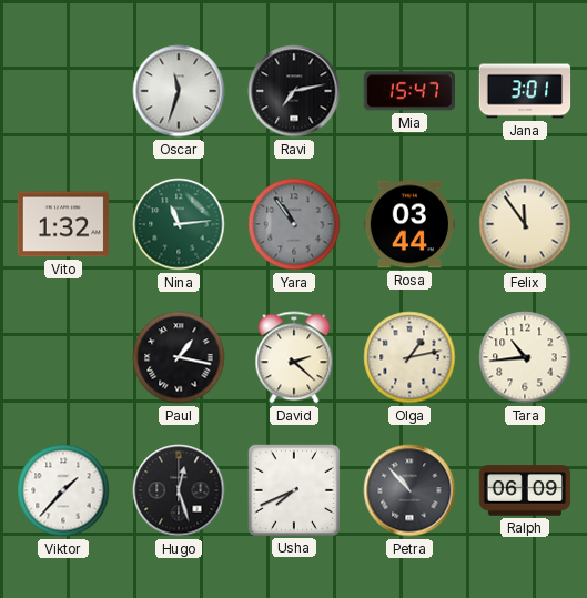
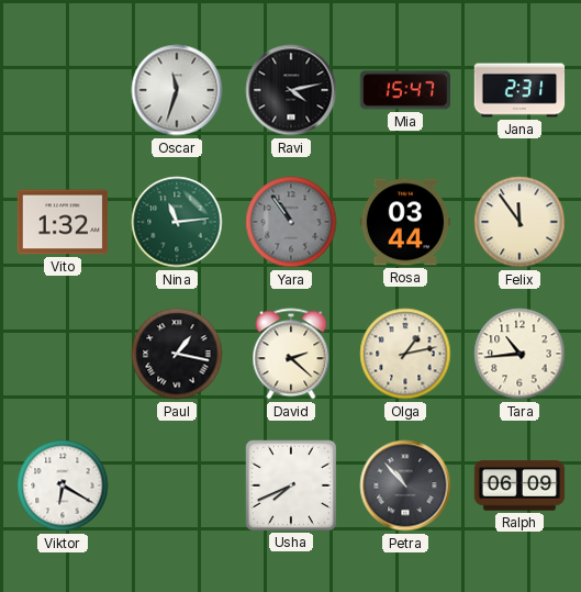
Ravi: 7:13 -> 4:13 (291, 90)
Jana: 3:01 -> 2:31 (519, 90)
Viktor: 1:37 -> 6:20 (63, 485)
Hugo: 12:27 -> none (179, 490)
